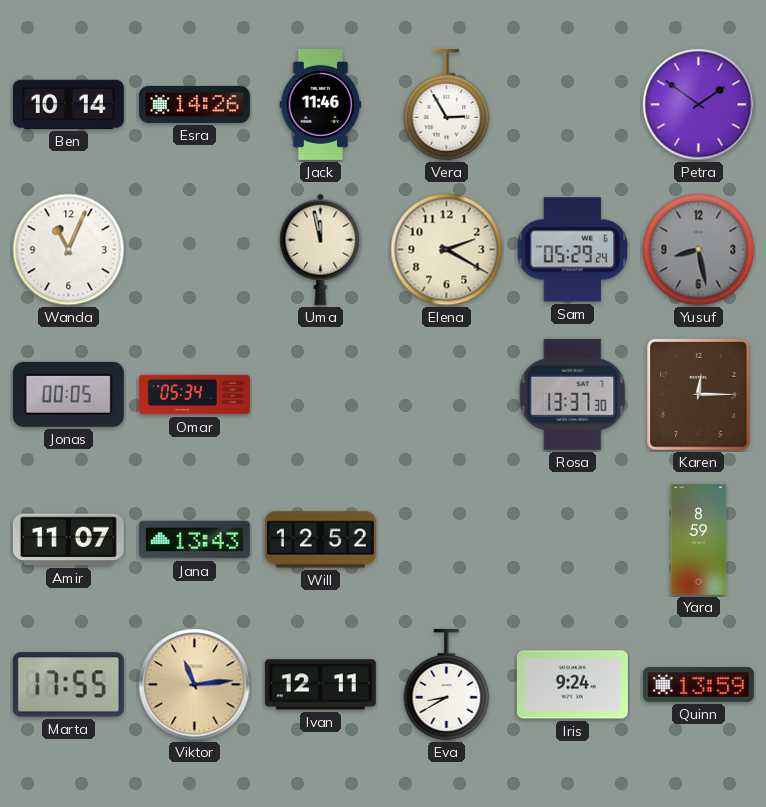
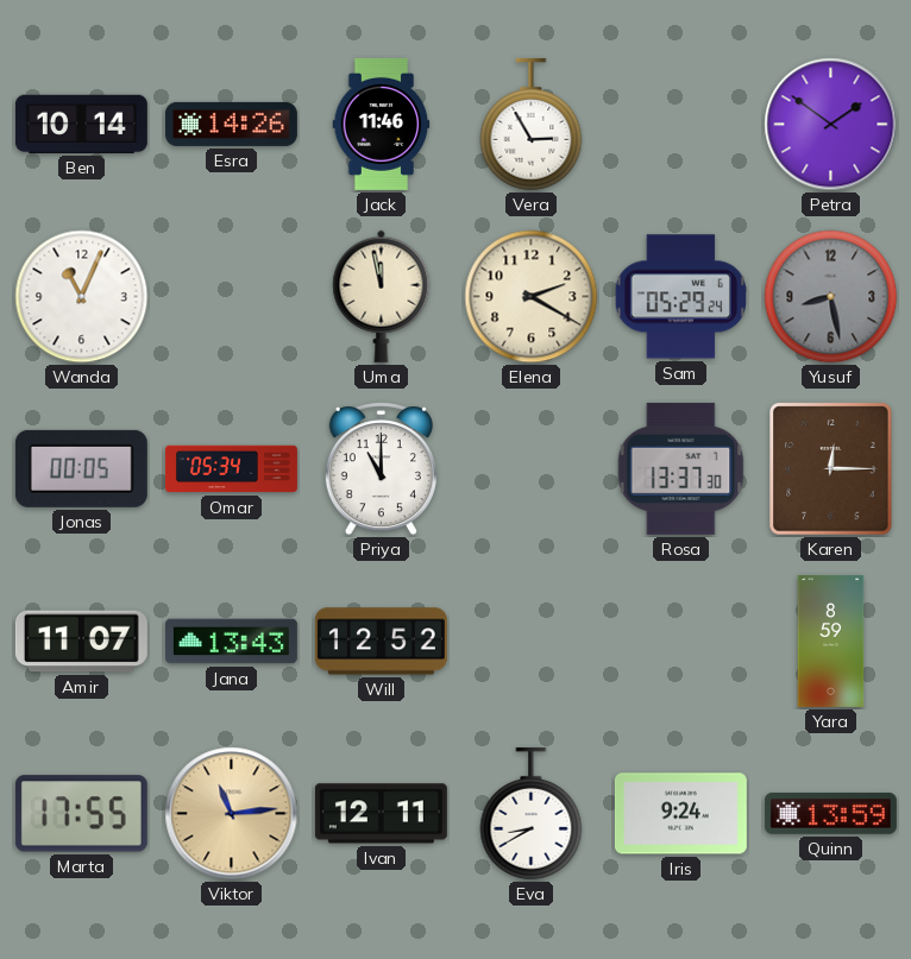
Priya: none -> 11:00 (381, 469)
